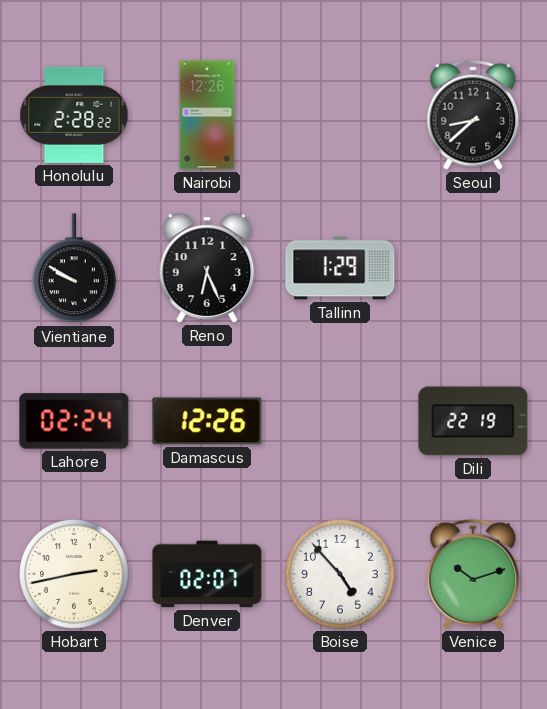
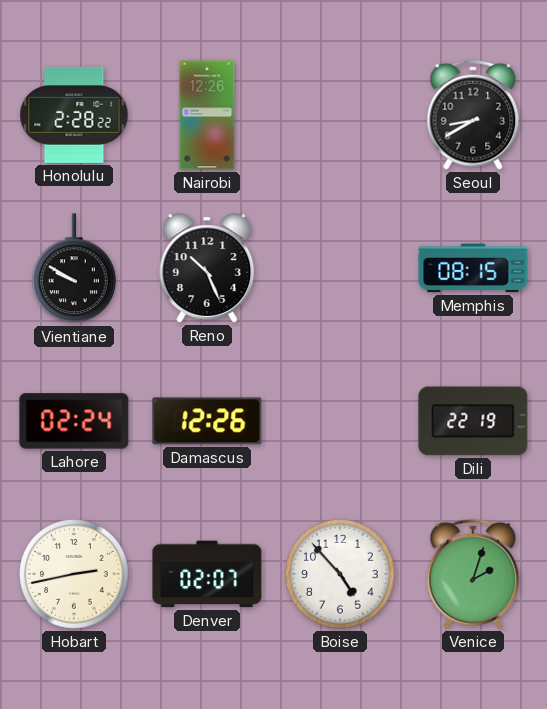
Seoul: 8:38 -> 8:40 (473, 115)
Reno: 6:26 -> 10:26 (207, 268)
Tallinn: 1:29 -> none (340, 268)
Memphis: none -> 08:15 (473, 268)
Venice: 10:12 -> 2:03 (473, 574)
